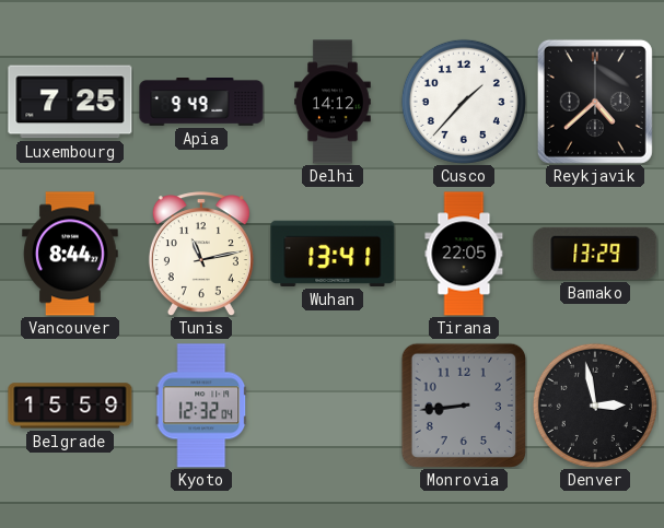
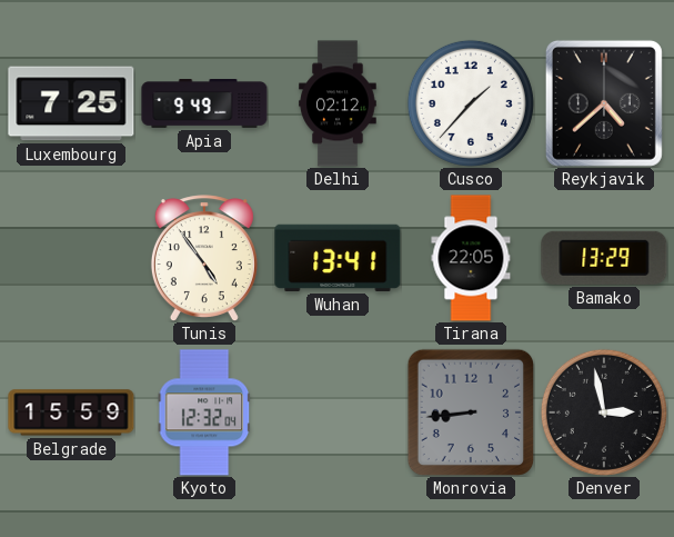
Delhi: 14:12 -> 02:12 (338, 103)
Vancouver: 8:44 -> none (70, 254)
Tunis: 11:13 -> 4:54 (204, 258)
